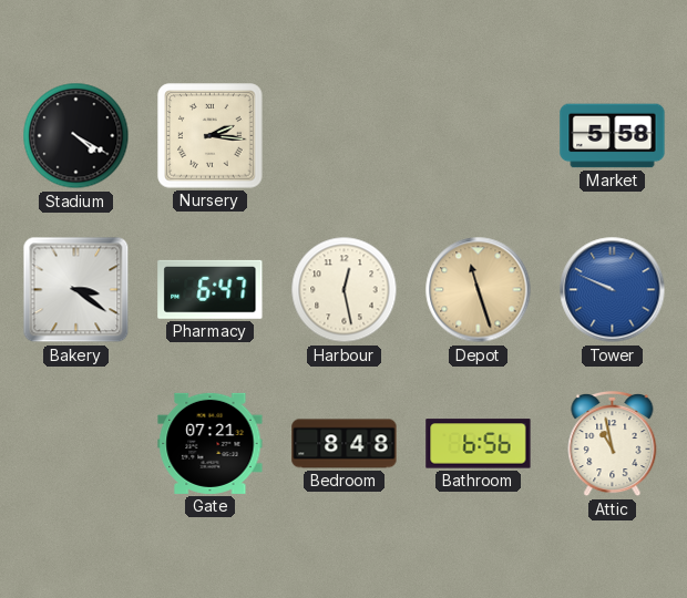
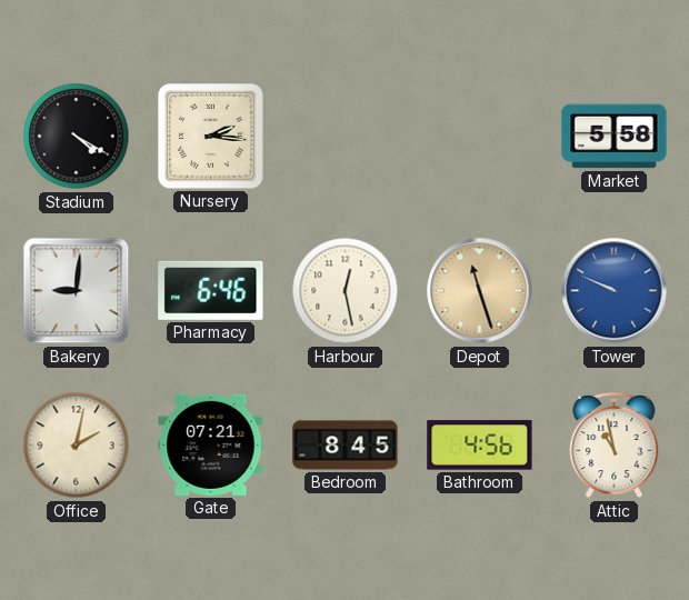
Bakery: 3:21 -> 9:01 (77, 291)
Pharmacy: 6:47 -> 6:46 (211, 290)
Office: none -> 2:02 (77, 446)
Bedroom: 8:48 -> 8:45 (346, 446)
Bathroom: 6:56 -> 4:56 (480, 446)
